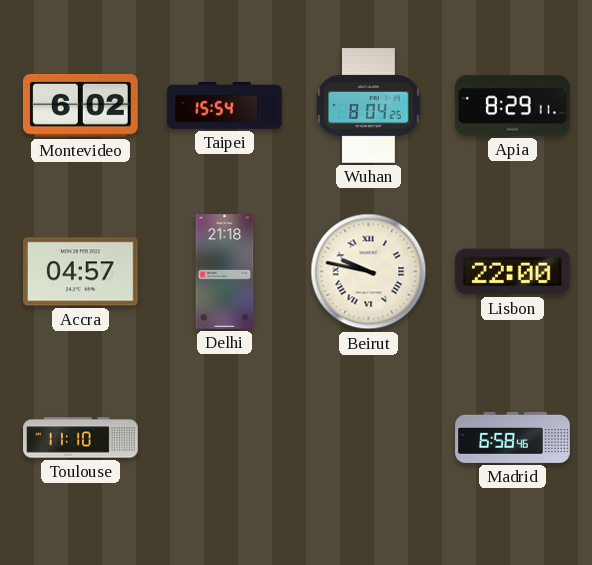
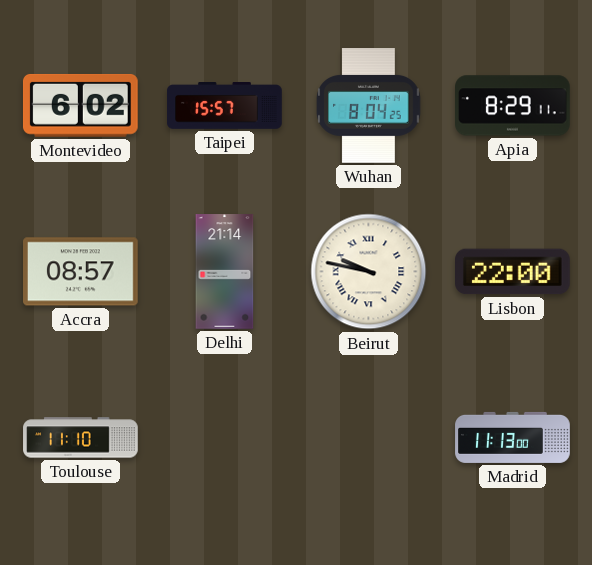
Taipei: 15:54 -> 15:57 (225, 106)
Accra: 04:57 -> 08:57 (81, 272)
Delhi: 21:18 -> 21:14 (225, 272)
Madrid: 6:58 -> 11:13 (513, 437)
